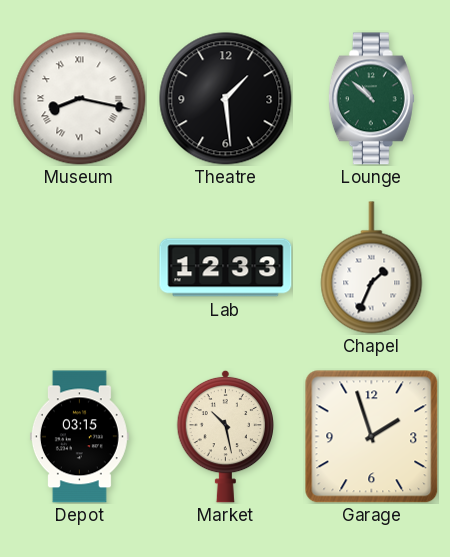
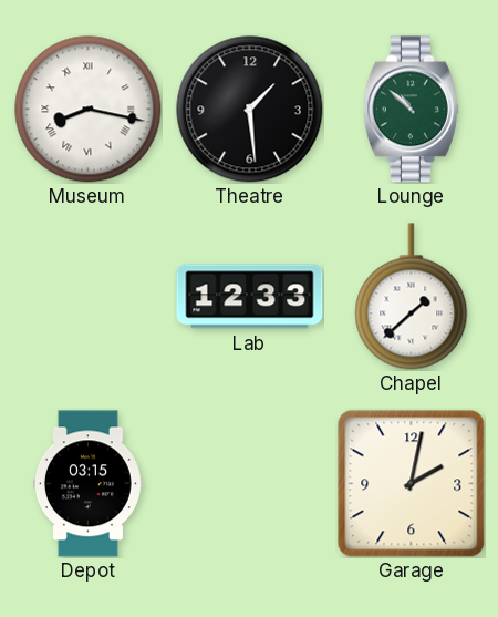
Chapel: 1:34 -> 1:38 (412, 297)
Market: 10:28 -> none (226, 436)
Garage: 1:57 -> 2:02 (412, 484)
